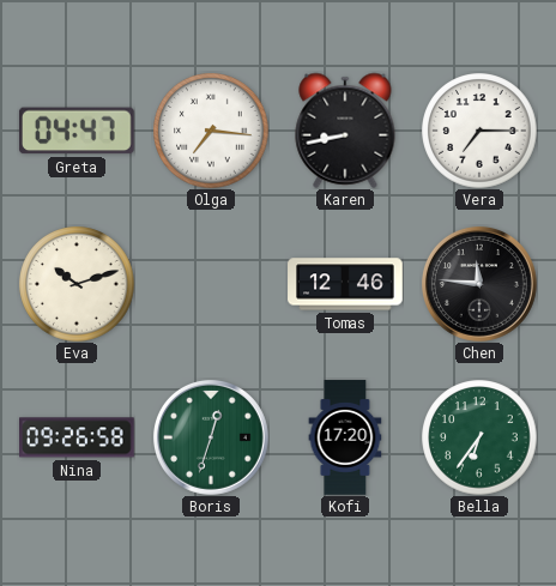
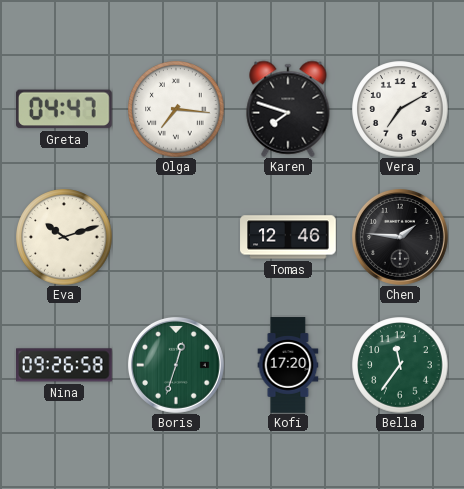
Karen: 8:43 -> 7:48 (288, 109)
Vera: 7:15 -> 7:10 (400, 109)
Chen: 11:46 -> 1:46 (400, 237)
Bella: 6:36 -> 11:36 (400, 365)
